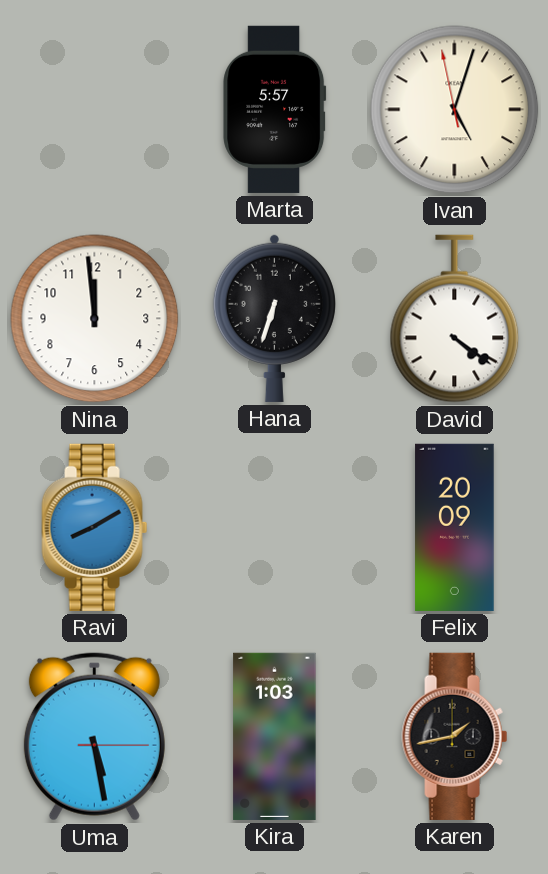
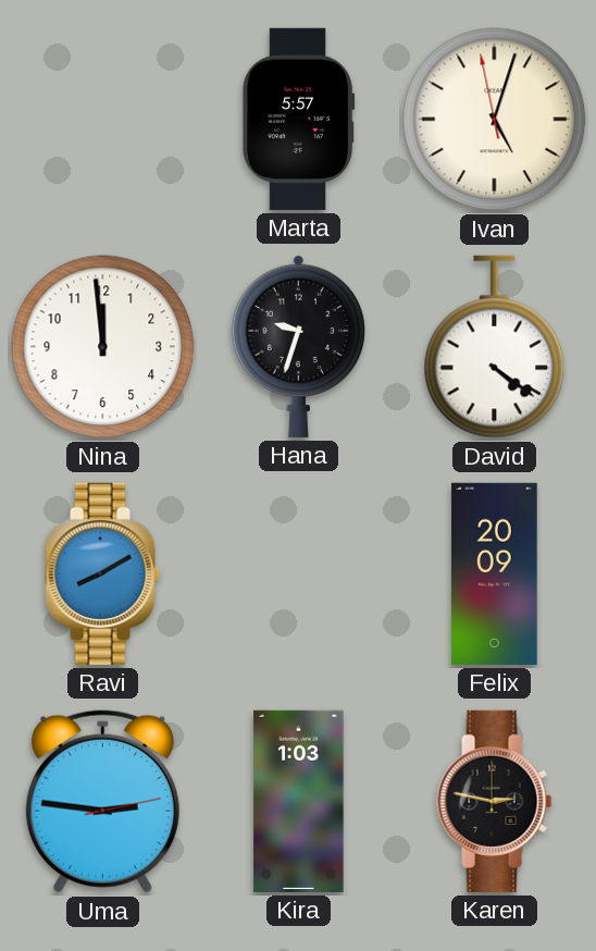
Hana: 6:33 -> 9:33 (298, 346)
Uma: 5:28 -> 2:46 (102, 802)
Karen: 1:43 -> 2:47 (495, 801)
